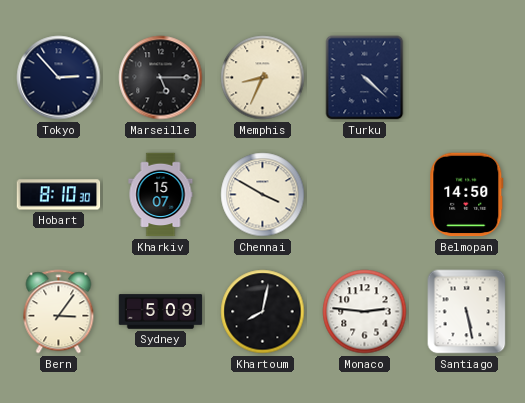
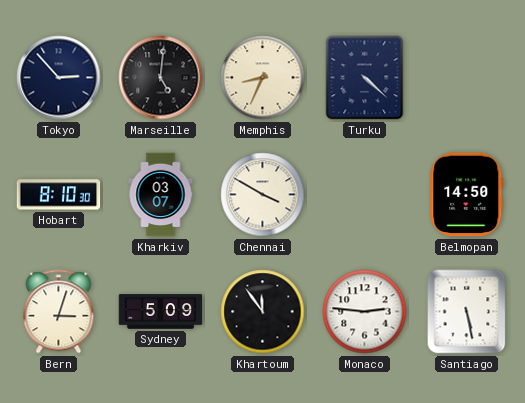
Marseille: 5:15 -> 5:01 (161, 78)
Kharkiv: 15:07 -> 03:07 (161, 195)
Bern: 3:06 -> 3:03 (59, 312)
Khartoum: 8:02 -> 11:54 (263, 312)
